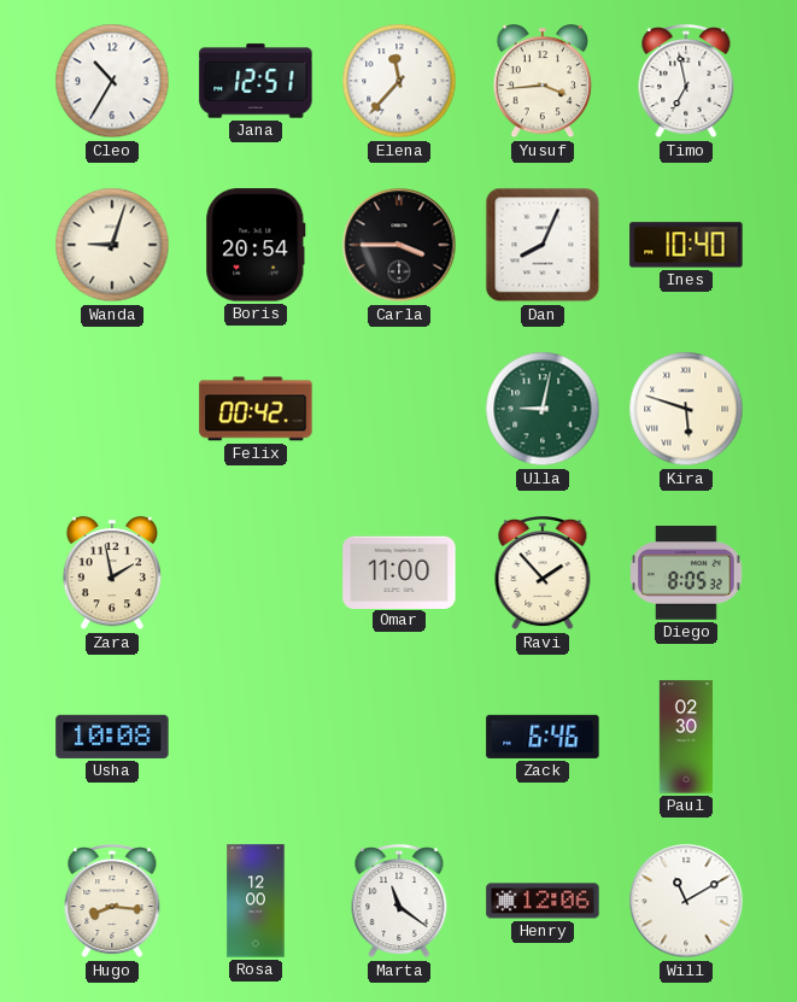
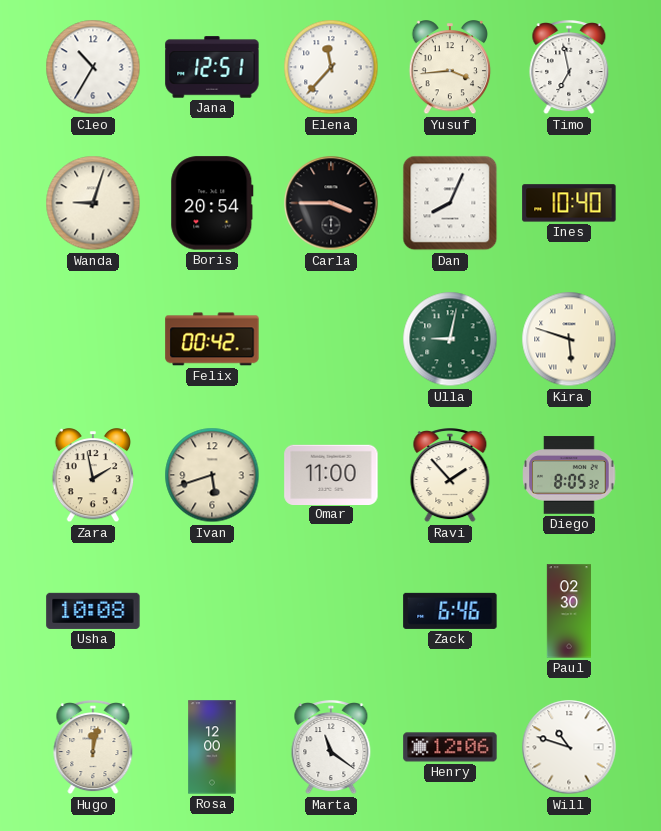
Ivan: none -> 5:42 (212, 475)
Hugo: 8:16 -> 12:02 (93, 748)
Will: 11:10 -> 10:48 (569, 747)
